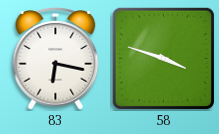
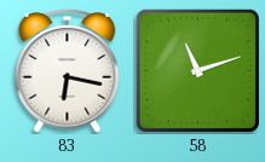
58: 3:48 -> 11:12 (197, 70)
